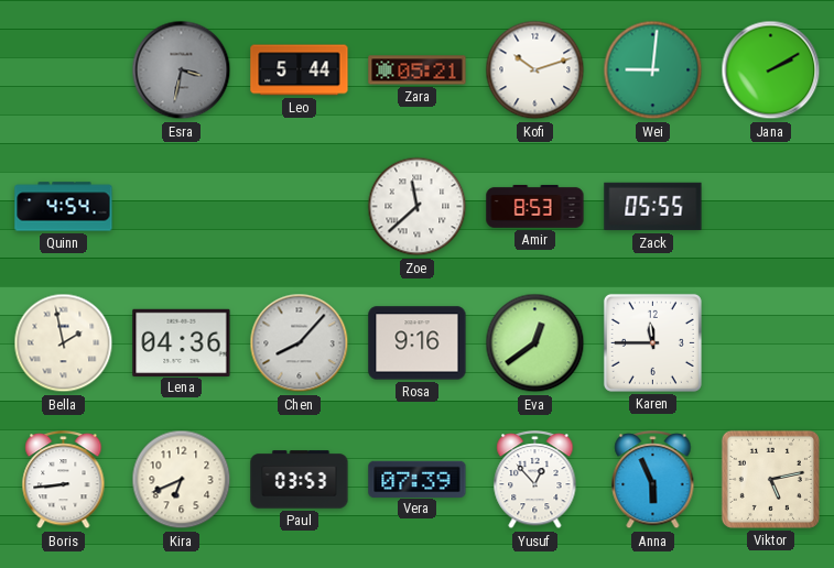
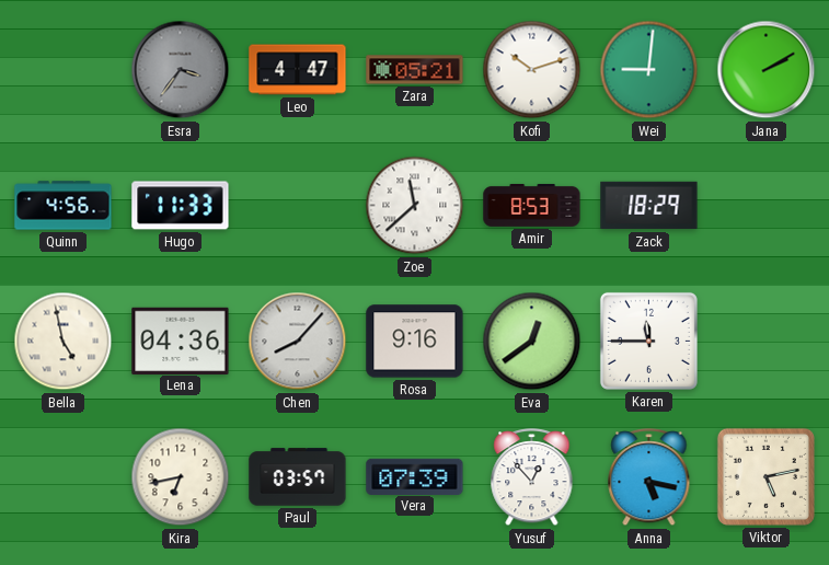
Esra: 3:32 -> 3:36 (181, 70)
Leo: 5:44 -> 4:47 (298, 70)
Quinn: 4:54 -> 4:56 (64, 206)
Hugo: none -> 11:33 (181, 206)
Zack: 05:55 -> 18:29 (649, 206)
Bella: 1:58 -> 4:58 (64, 342)
Boris: 8:44 -> none (64, 480)
Kira: 6:41 -> 6:43 (181, 477)
Paul: 03:53 -> 03:57 (298, 477)
Anna: 5:56 -> 5:17 (649, 477)
